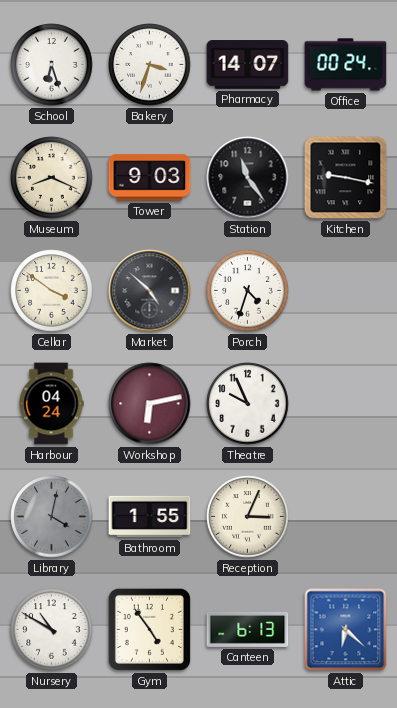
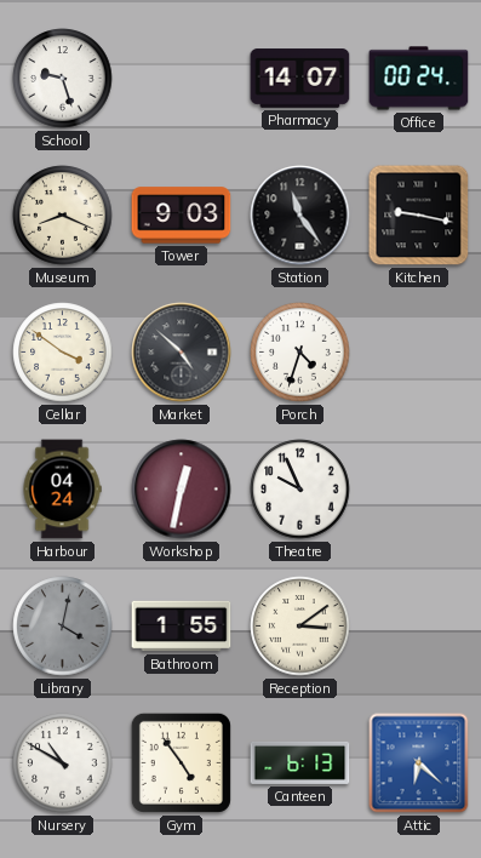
School: 6:27 -> 9:27 (63, 79)
Bakery: 3:33 -> none (150, 65)
Workshop: 6:13 -> 12:32 (182, 490)
Reception: 3:04 -> 3:09 (300, 627)
